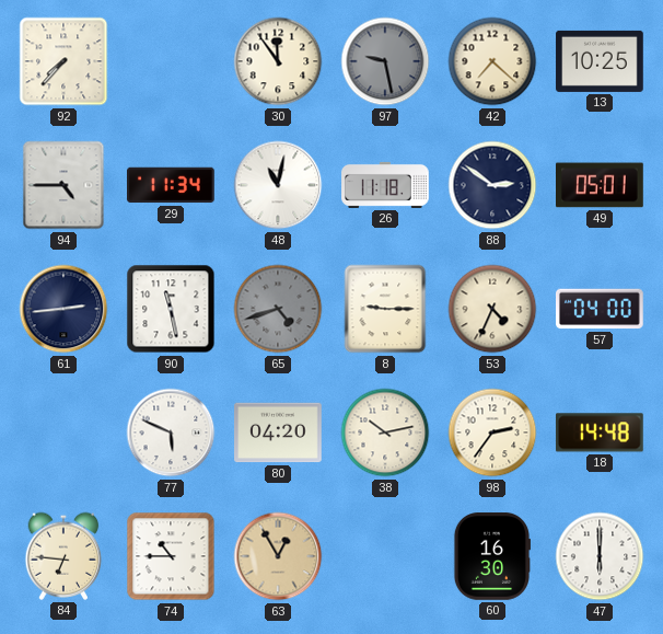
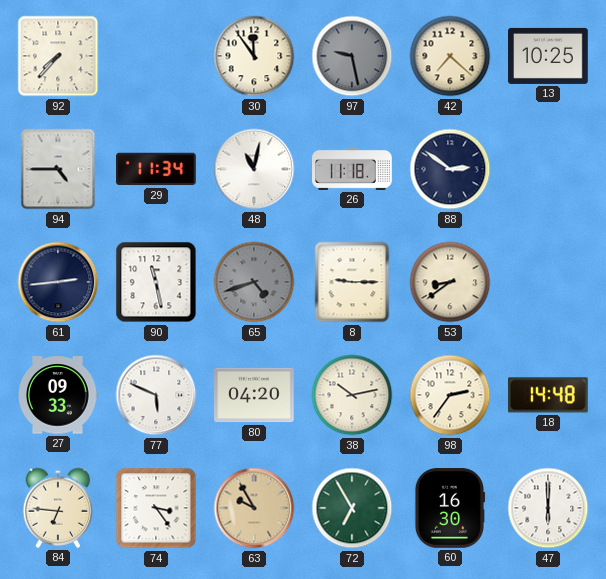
49: 05:01 -> none (601, 185)
53: 4:34 -> 8:39 (450, 282)
57: 04:00 -> none (601, 309)
27: none -> 09:33 (58, 395)
74: 10:45 -> 3:24 (156, 508)
63: 12:55 -> 9:55 (254, 508)
72: none -> 6:55 (352, 508)
